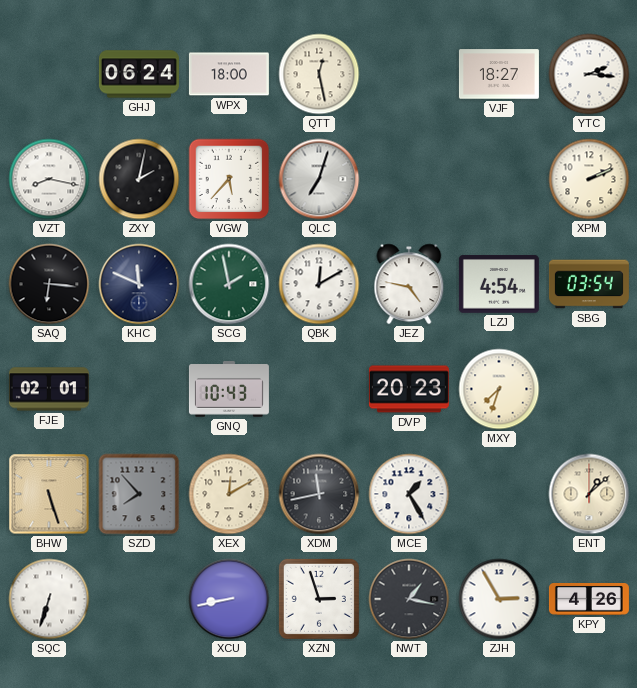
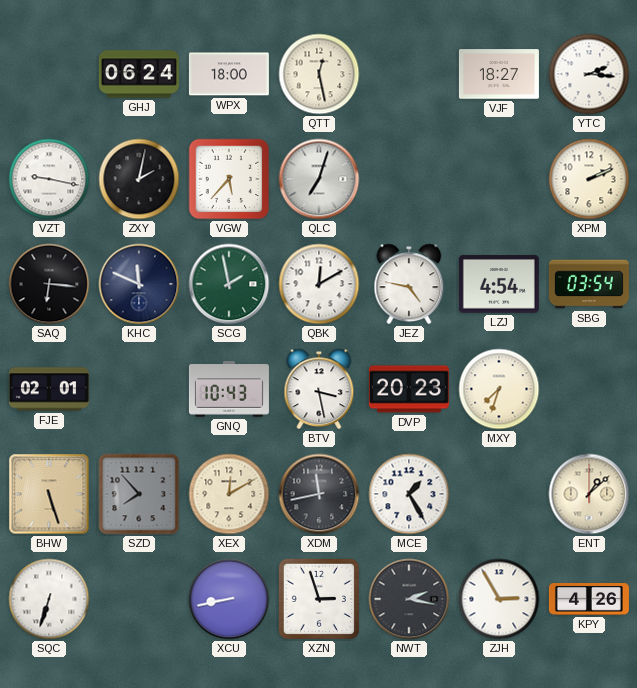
VZT: 8:17 -> 9:17 (49, 179)
BTV: none -> 3:28 (319, 389)
NWT: 1:17 -> 2:17 (409, 599)
